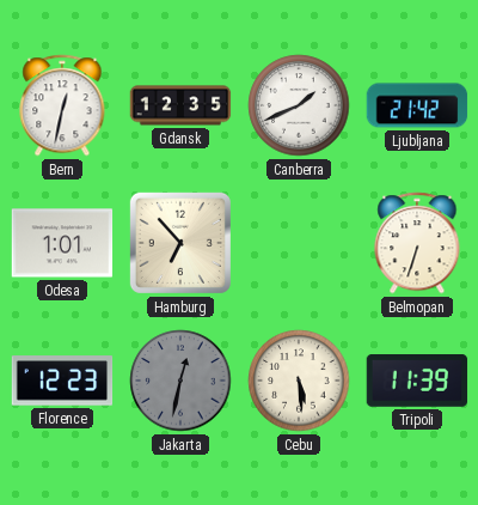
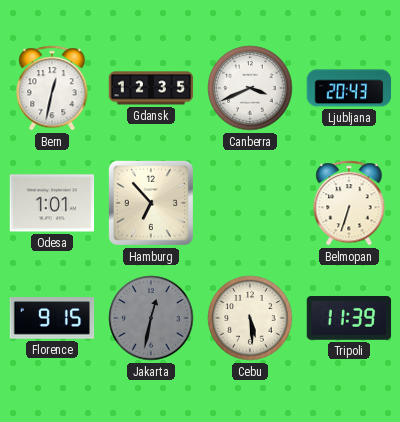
Canberra: 1:41 -> 3:41 (250, 88)
Ljubljana: 21:42 -> 20:43 (349, 88)
Florence: 12:23 -> 9:15 (52, 318)
